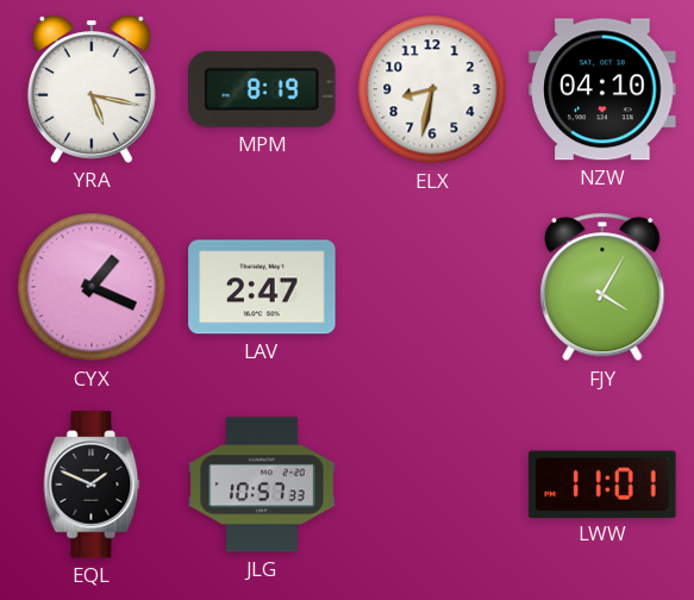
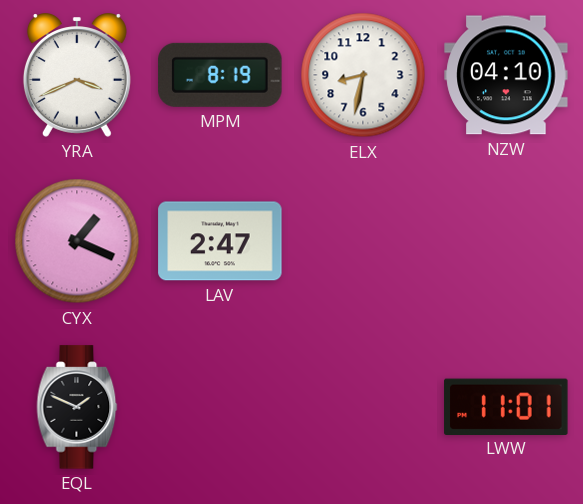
YRA: 5:17 -> 3:41 (77, 75)
FJY: 4:05 -> none (602, 287)
JLG: 10:57 -> none (262, 485)
